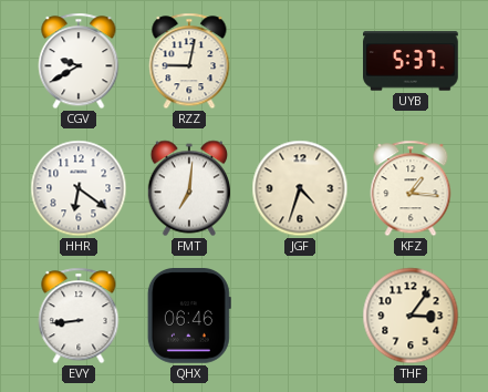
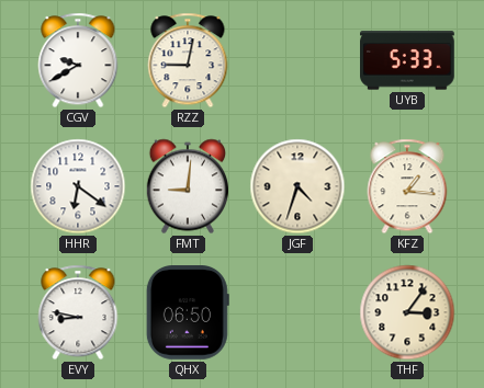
UYB: 5:37 -> 5:33 (408, 60)
FMT: 7:01 -> 9:01 (187, 186)
EVY: 8:44 -> 8:47 (78, 312)
QHX: 06:46 -> 06:50 (188, 313)
